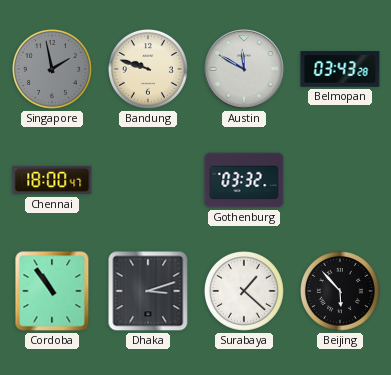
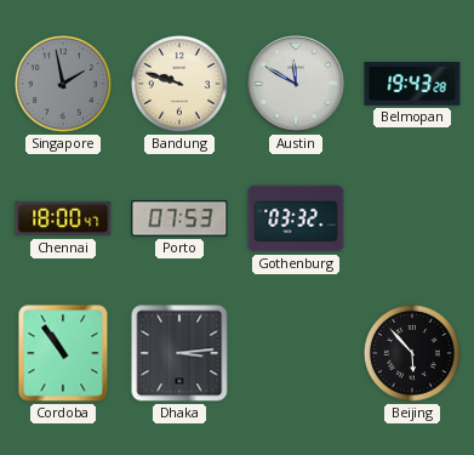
Belmopan: 03:43 -> 19:43 (412, 84)
Porto: none -> 07:53 (179, 218)
Dhaka: 3:12 -> 3:14 (179, 353)
Surabaya: 1:22 -> none (245, 292)
